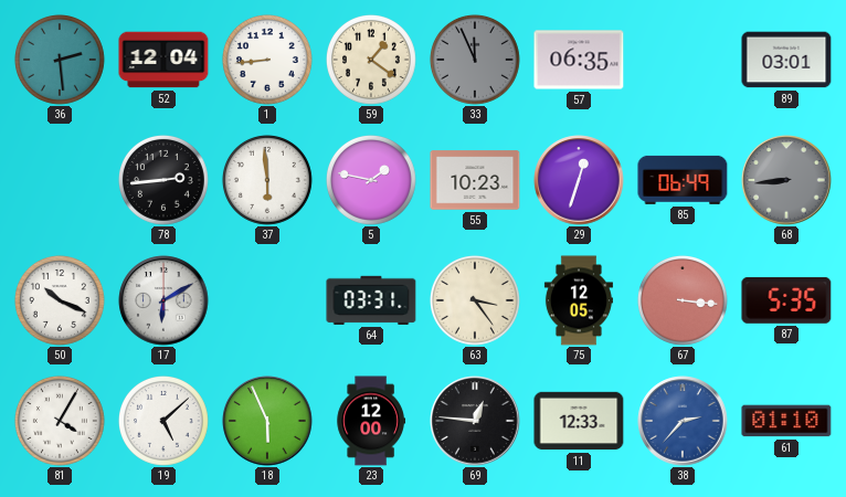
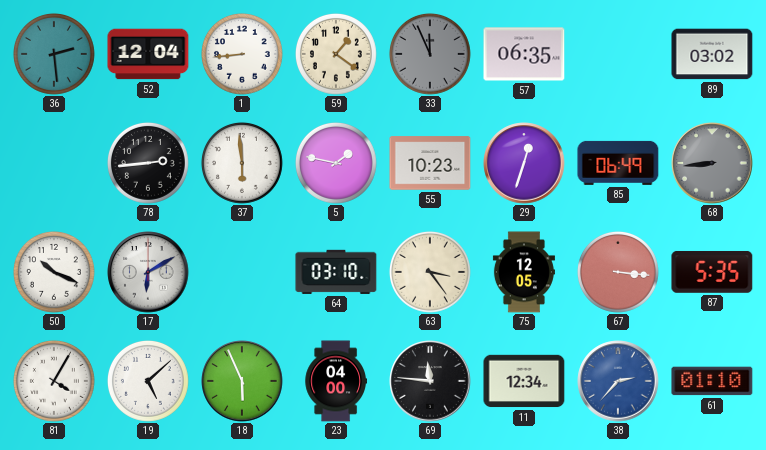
89: 03:01 -> 03:02 (712, 54)
64: 03:31 -> 03:10 (336, 272)
23: 12:00 -> 04:00 (335, 381)
69: 12:46 -> 11:46 (430, 381)
11: 12:33 -> 12:34 (524, 381)
